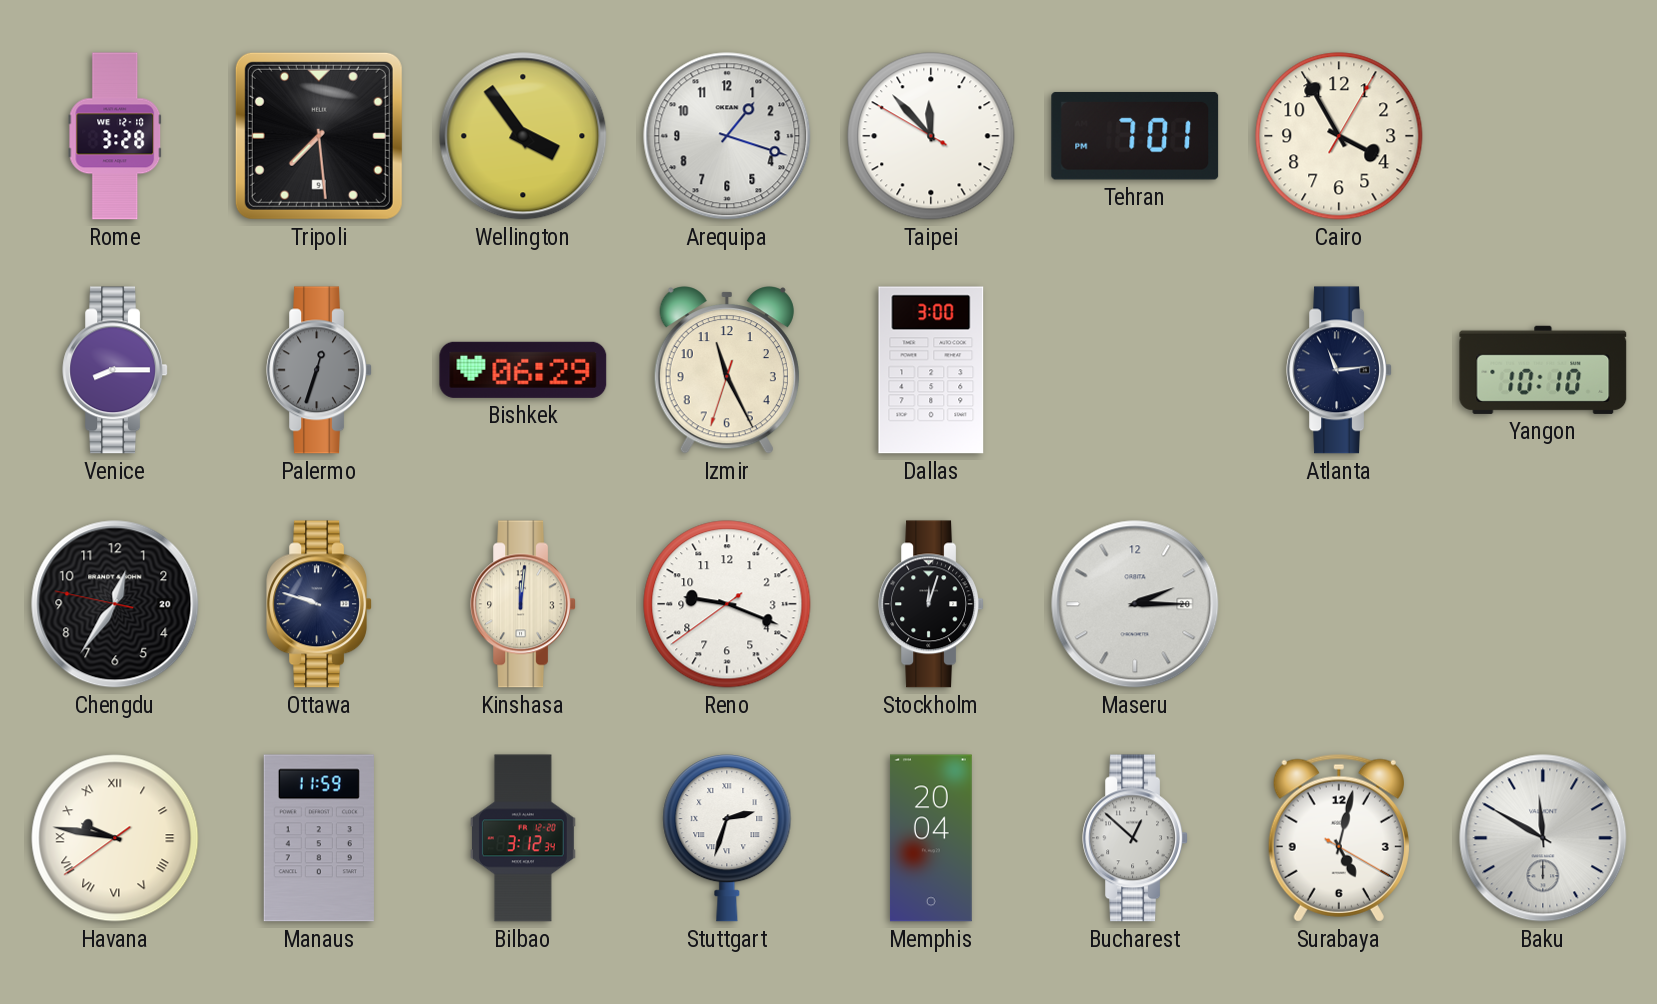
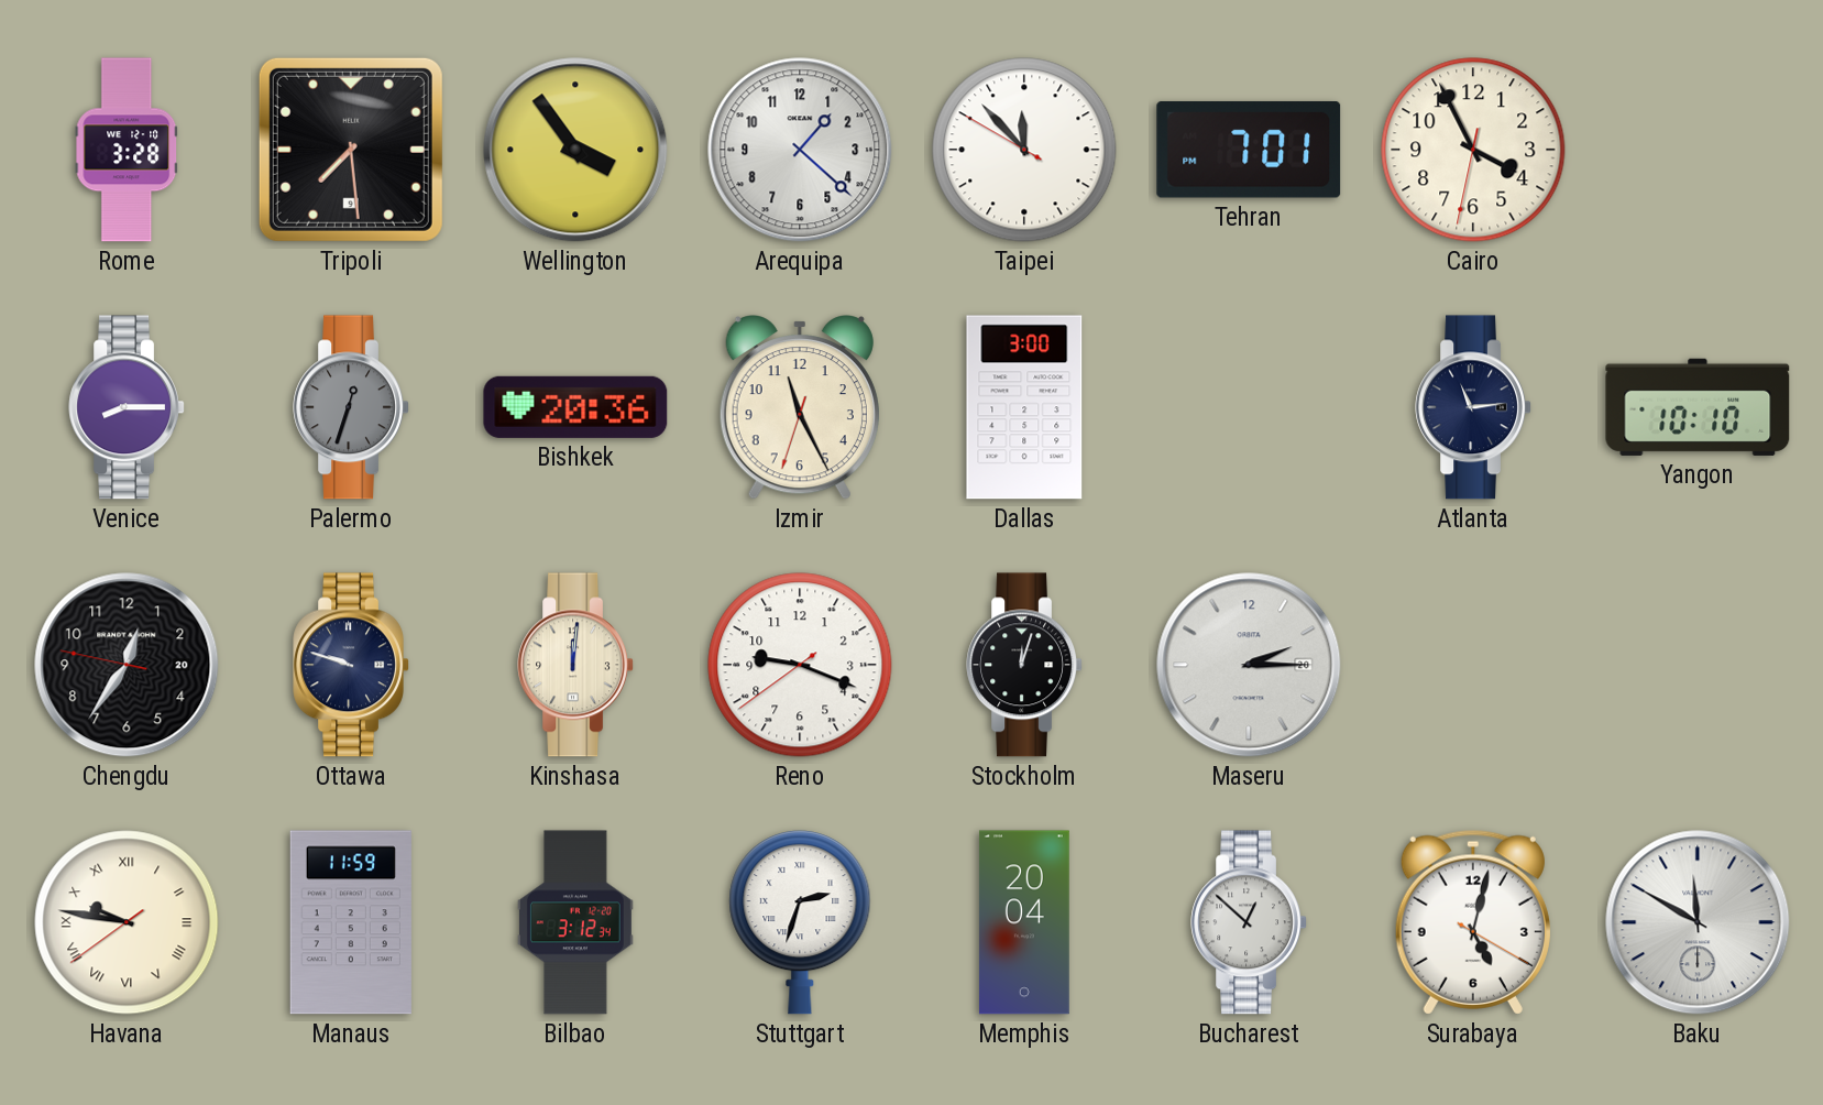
Arequipa: 1:18 -> 1:22 (800, 150)
Cairo: 3:55:05 -> 3:55:32 (1473, 150)
Bishkek: 06:29 -> 20:36 (575, 407)
